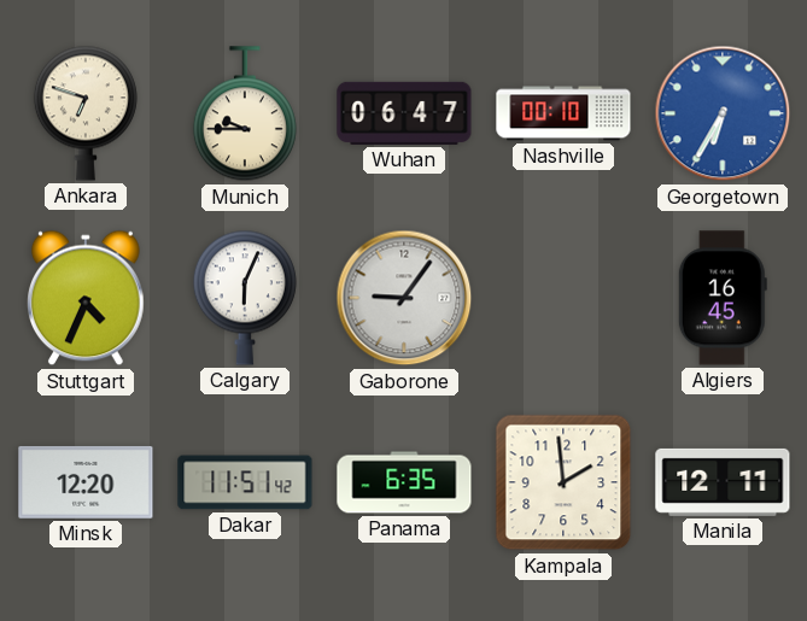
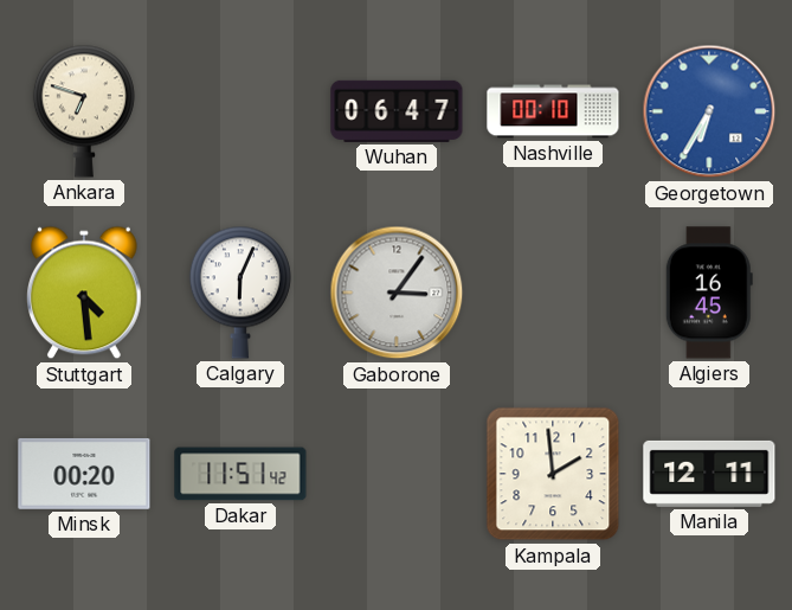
Munich: 9:45 -> none (245, 115)
Stuttgart: 4:34 -> 4:29 (85, 293)
Gaborone: 9:06 -> 3:06 (397, 293)
Minsk: 12:20 -> 00:20 (84, 474)
Panama: 6:35 -> none (404, 482)
